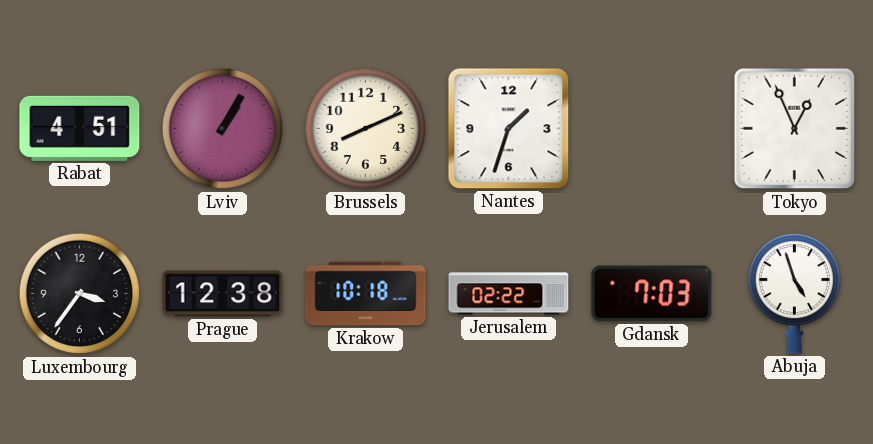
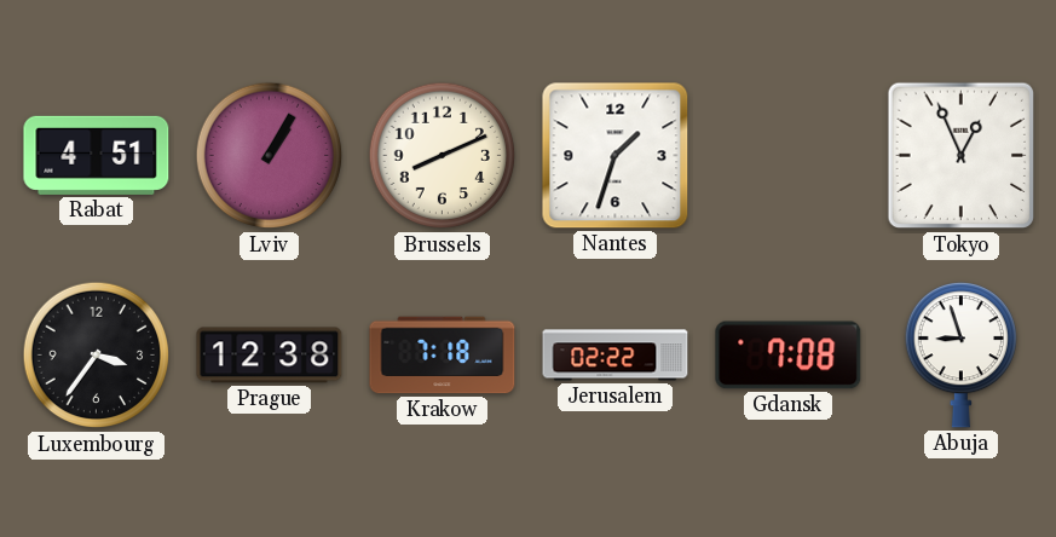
Krakow: 10:18 -> 7:18 (443, 356)
Gdansk: 7:03 -> 7:08 (789, 356)
Abuja: 4:57 -> 8:57 (960, 356)
